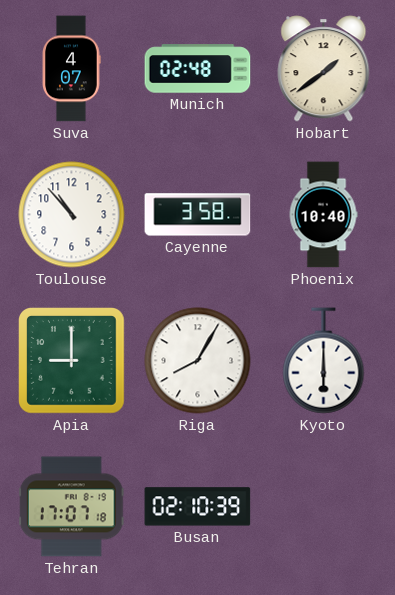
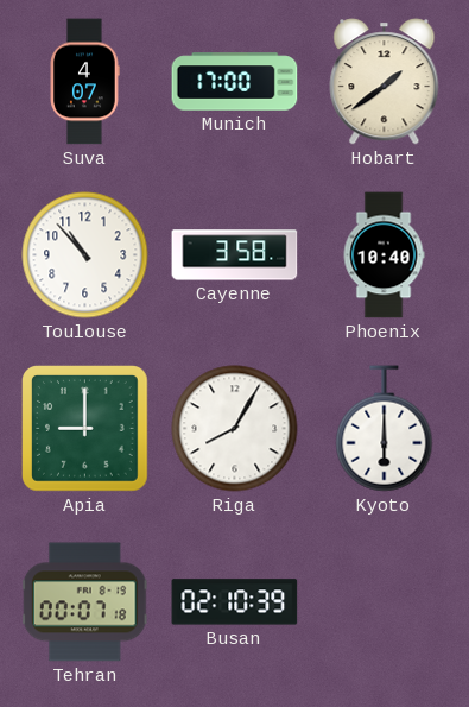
Munich: 02:48 -> 17:00 (235, 82)
Tehran: 17:07 -> 00:07 (84, 602)
